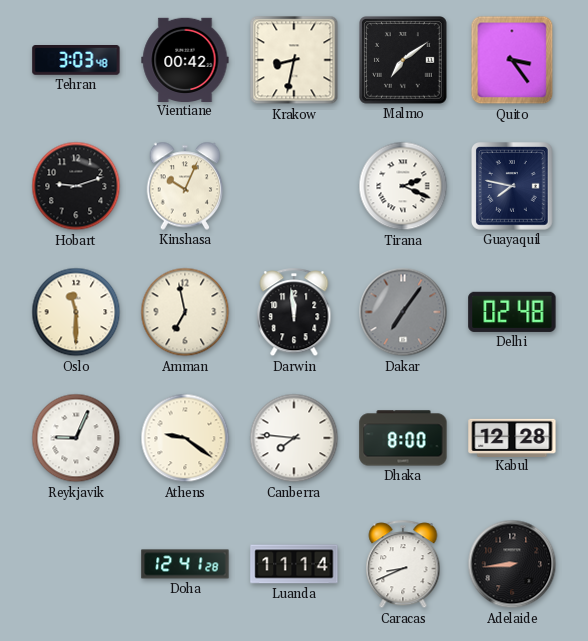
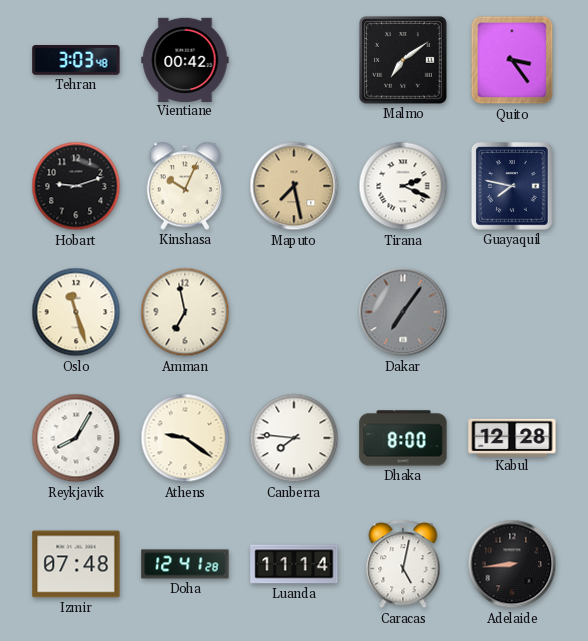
Krakow: 8:32 -> none (294, 60)
Maputo: none -> 7:28 (294, 186)
Oslo: 11:30 -> 11:27 (76, 312)
Darwin: 11:59 -> none (294, 313)
Delhi: 02:48 -> none (512, 312)
Reykjavik: 9:04 -> 8:05 (76, 438)
Izmir: none -> 07:48 (76, 564)
Caracas: 8:41 -> 5:02 (403, 565)
